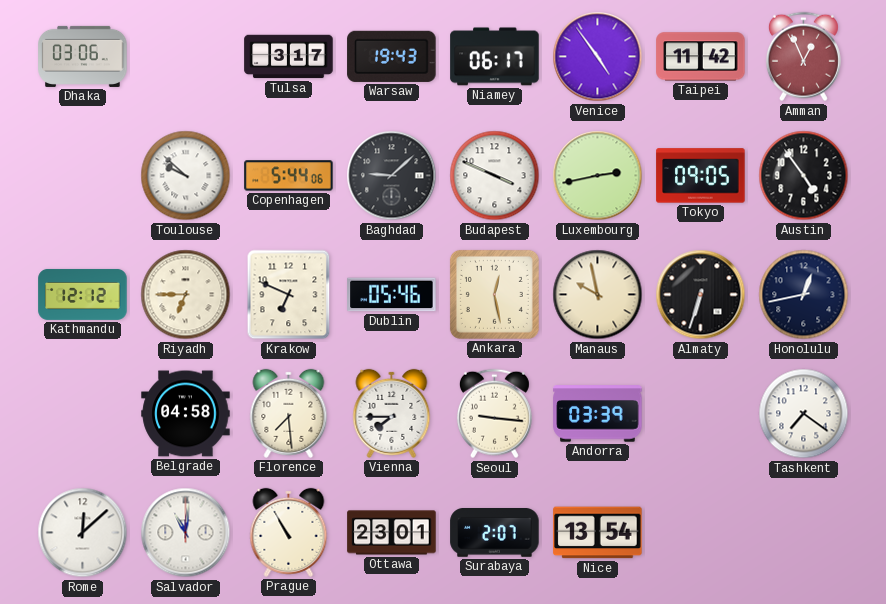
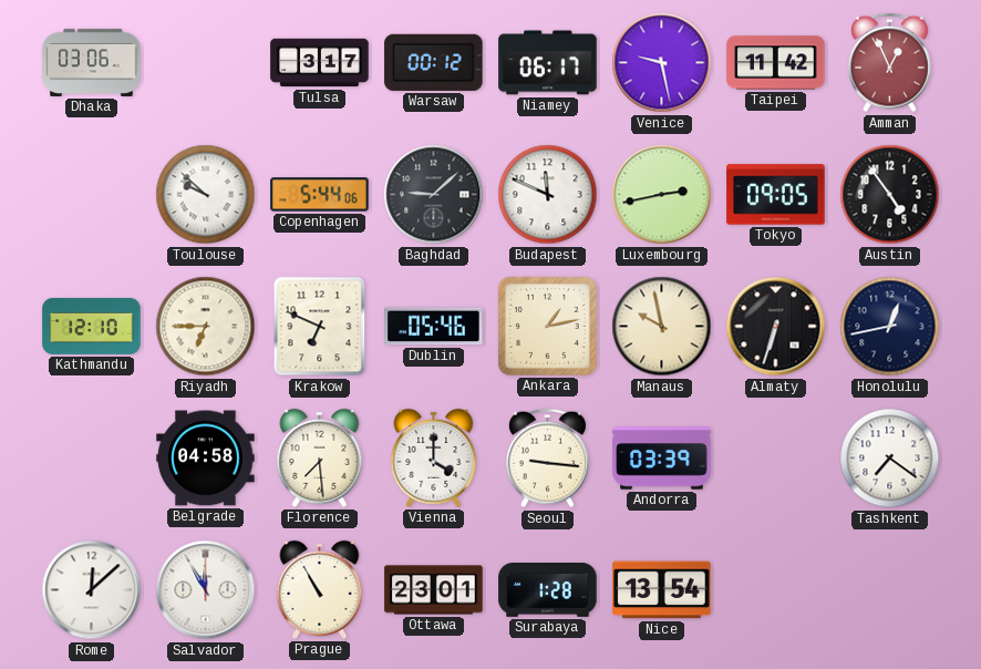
Warsaw: 19:43 -> 00:12 (434, 62)
Venice: 4:54 -> 9:28 (662, 63)
Budapest: 3:49 -> 11:49 (548, 195)
Kathmandu: 12:12 -> 12:10 (92, 327)
Ankara: 12:28 -> 1:13 (547, 326)
Vienna: 7:45 -> 4:00 (434, 457)
Salvador: 11:01 -> 11:55 (206, 590)
Surabaya: 2:07 -> 1:28 (548, 590)
